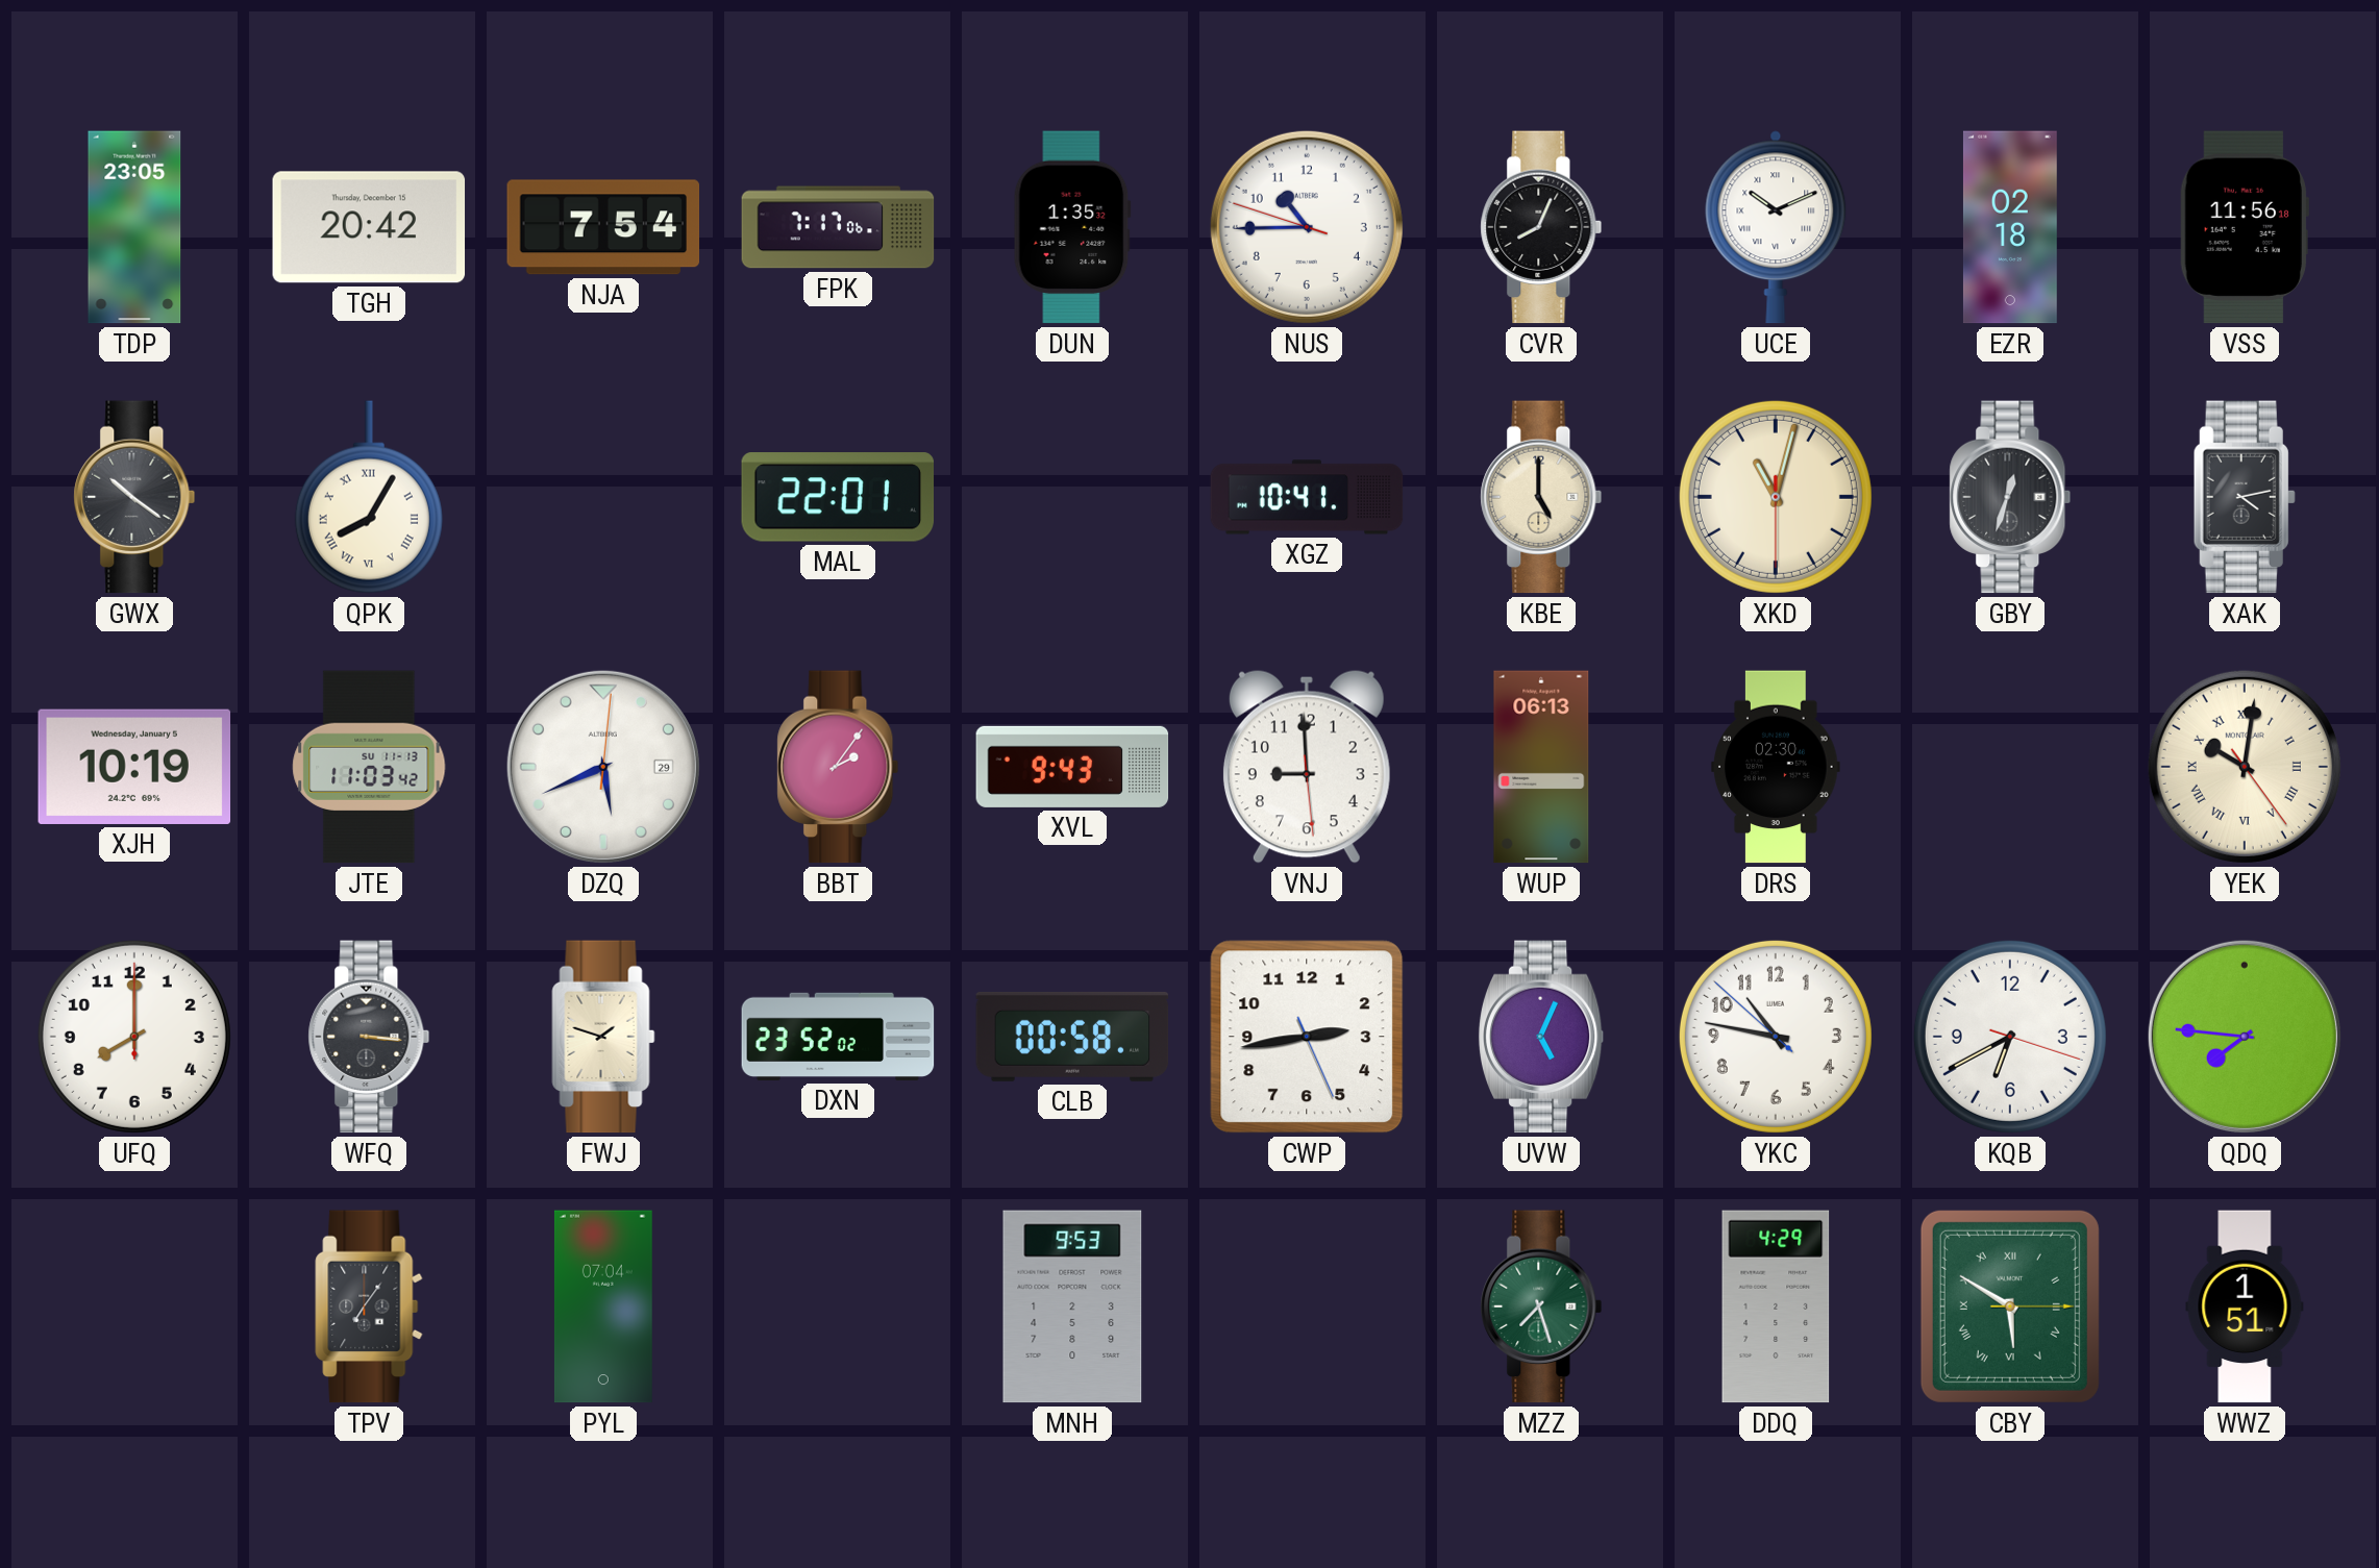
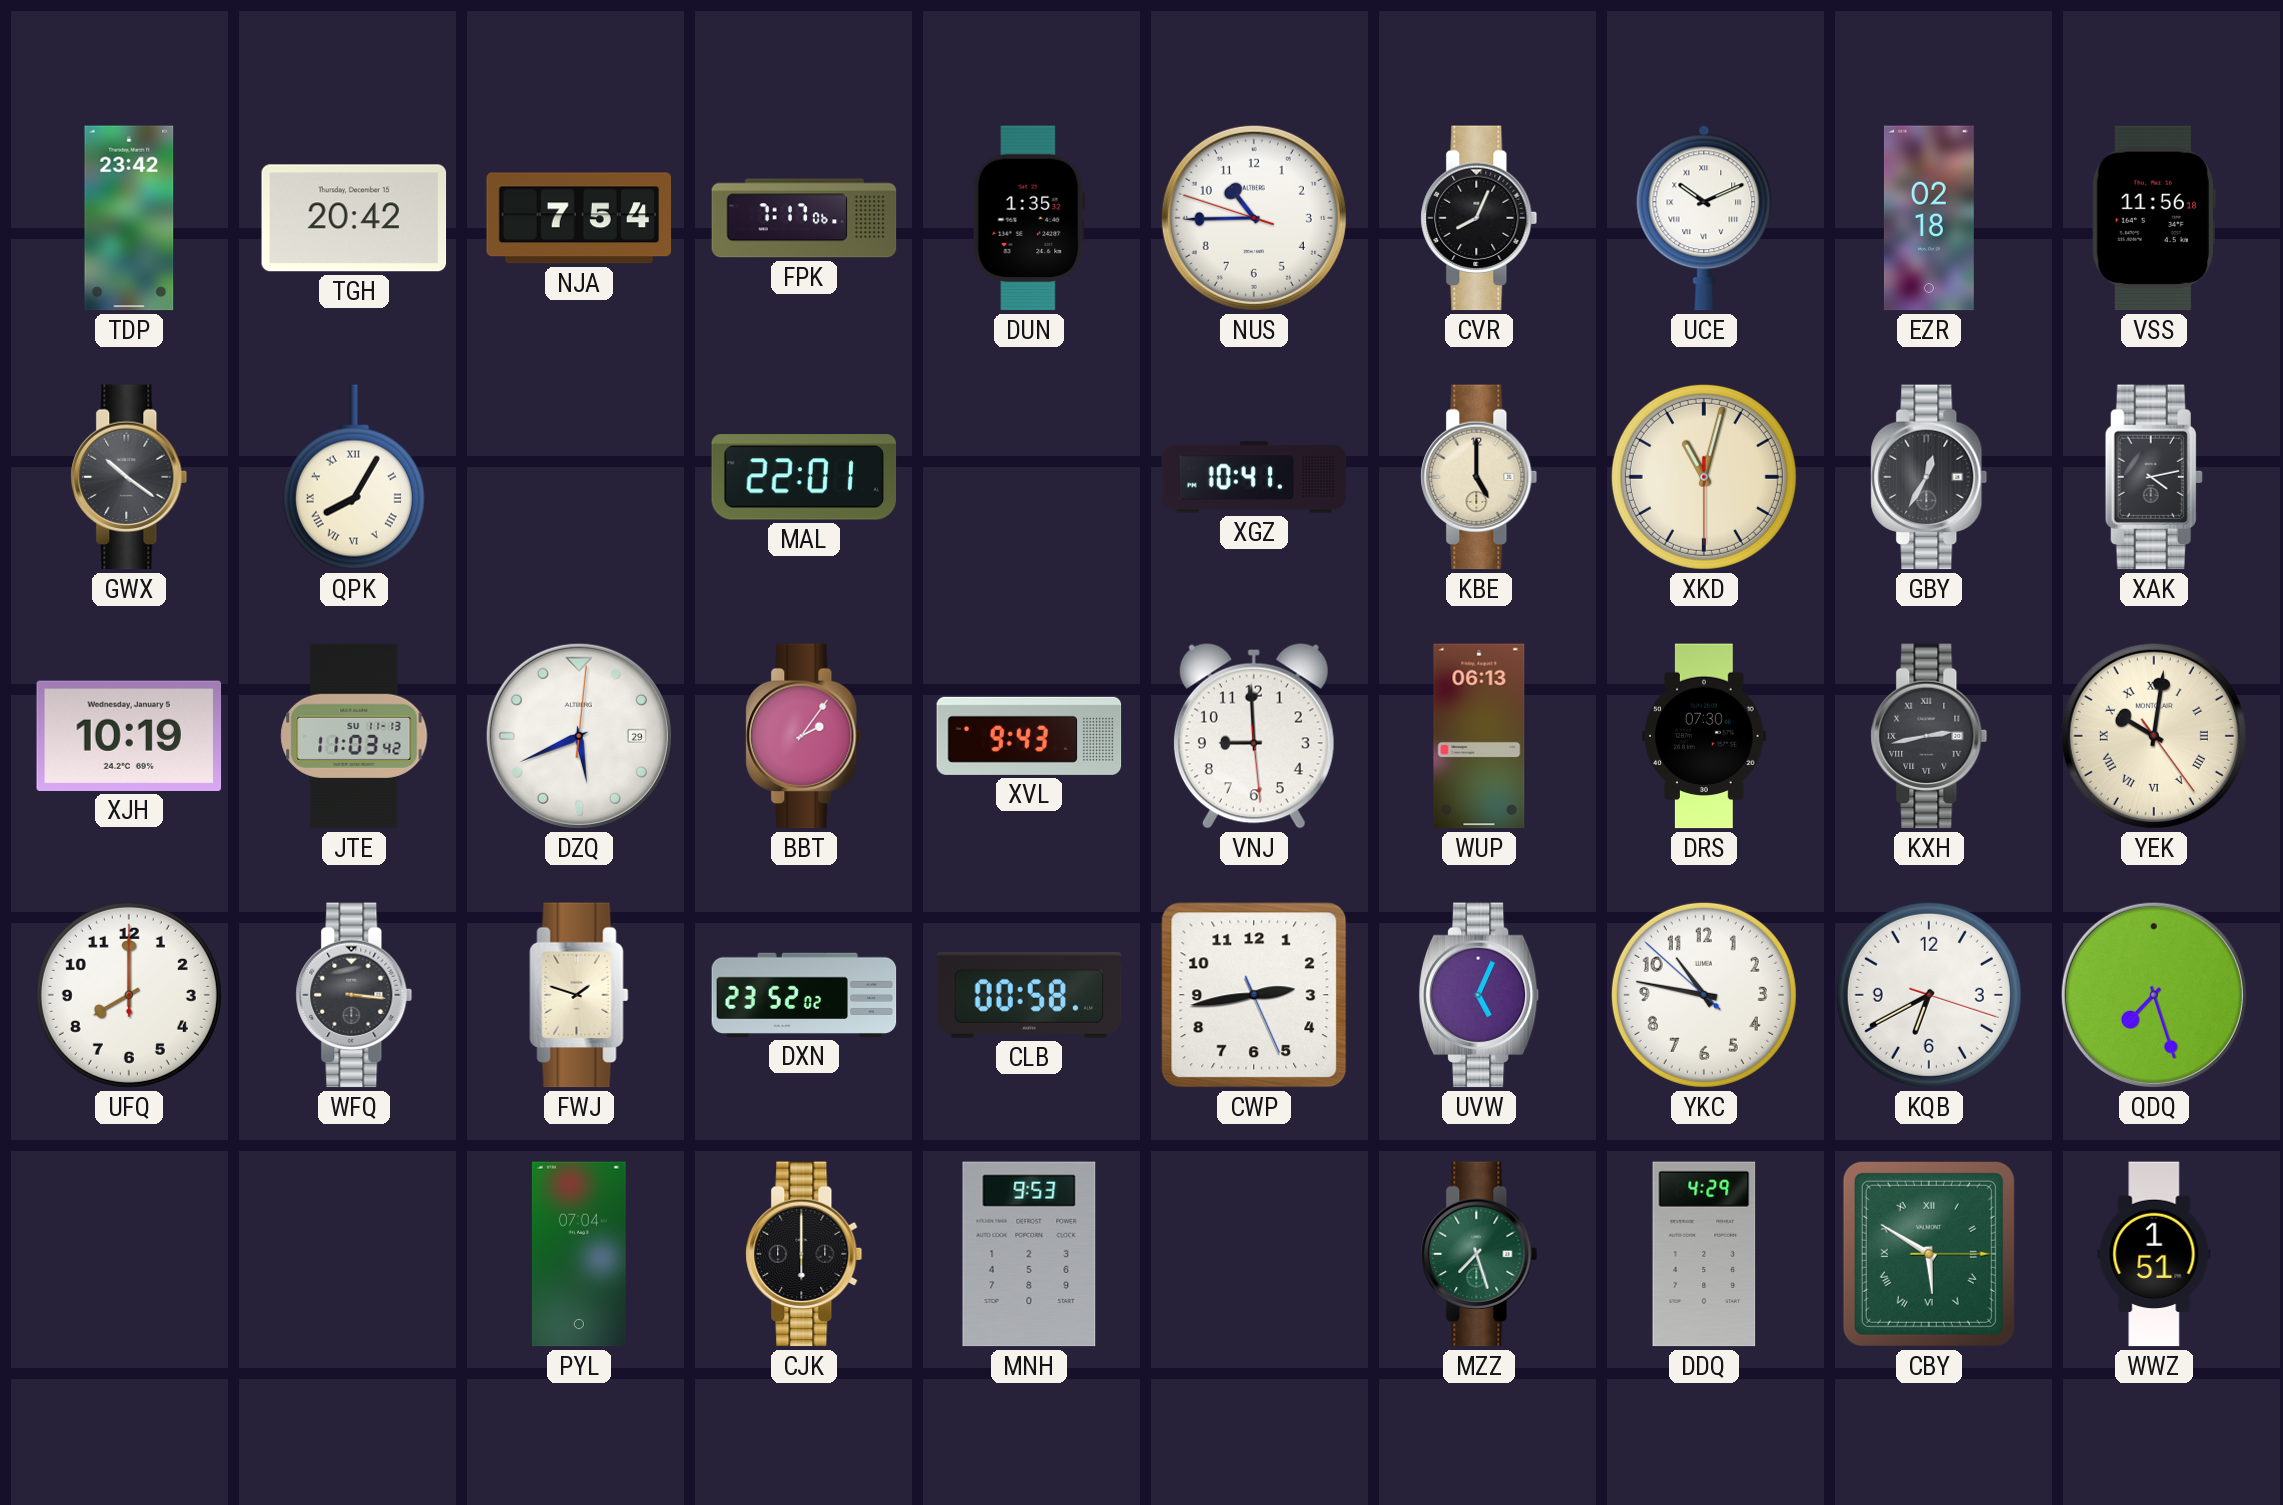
TDP: 23:05 -> 23:42 (129, 218)
GBY: 12:33 -> 12:35 (1929, 477)
DRS: 02:30 -> 07:30 (1704, 736)
KXH: none -> 2:43 (1929, 736)
QDQ: 7:46 -> 7:27 (2154, 995)
TPV: 7:06 -> none (369, 1306)
CJK: none -> 6:00 (804, 1254)
